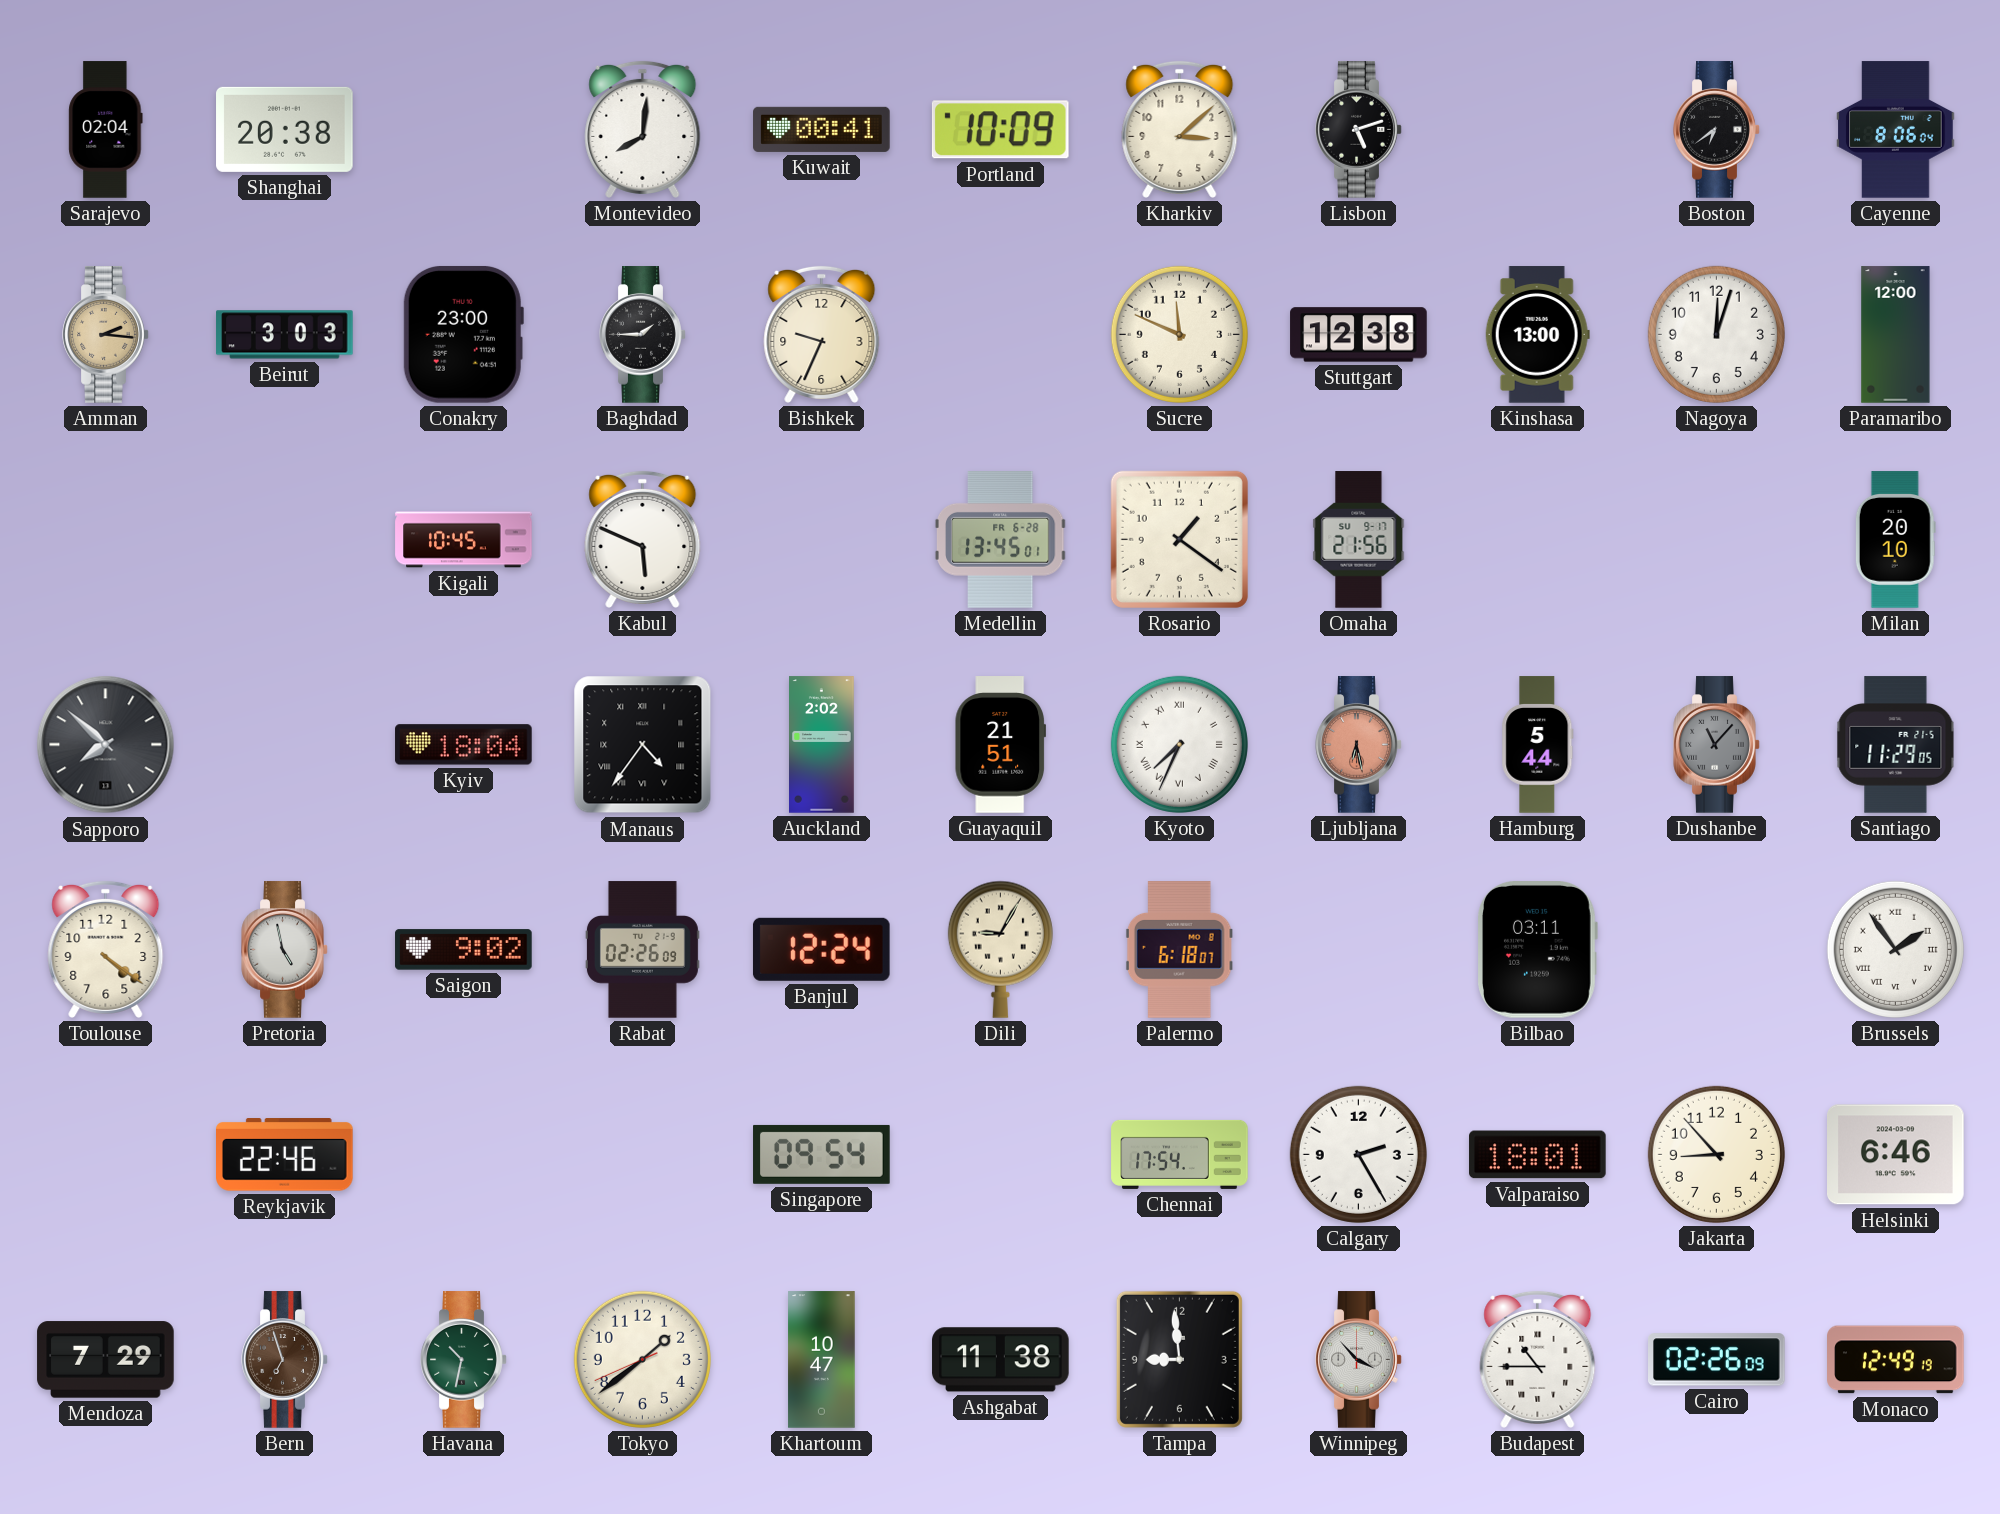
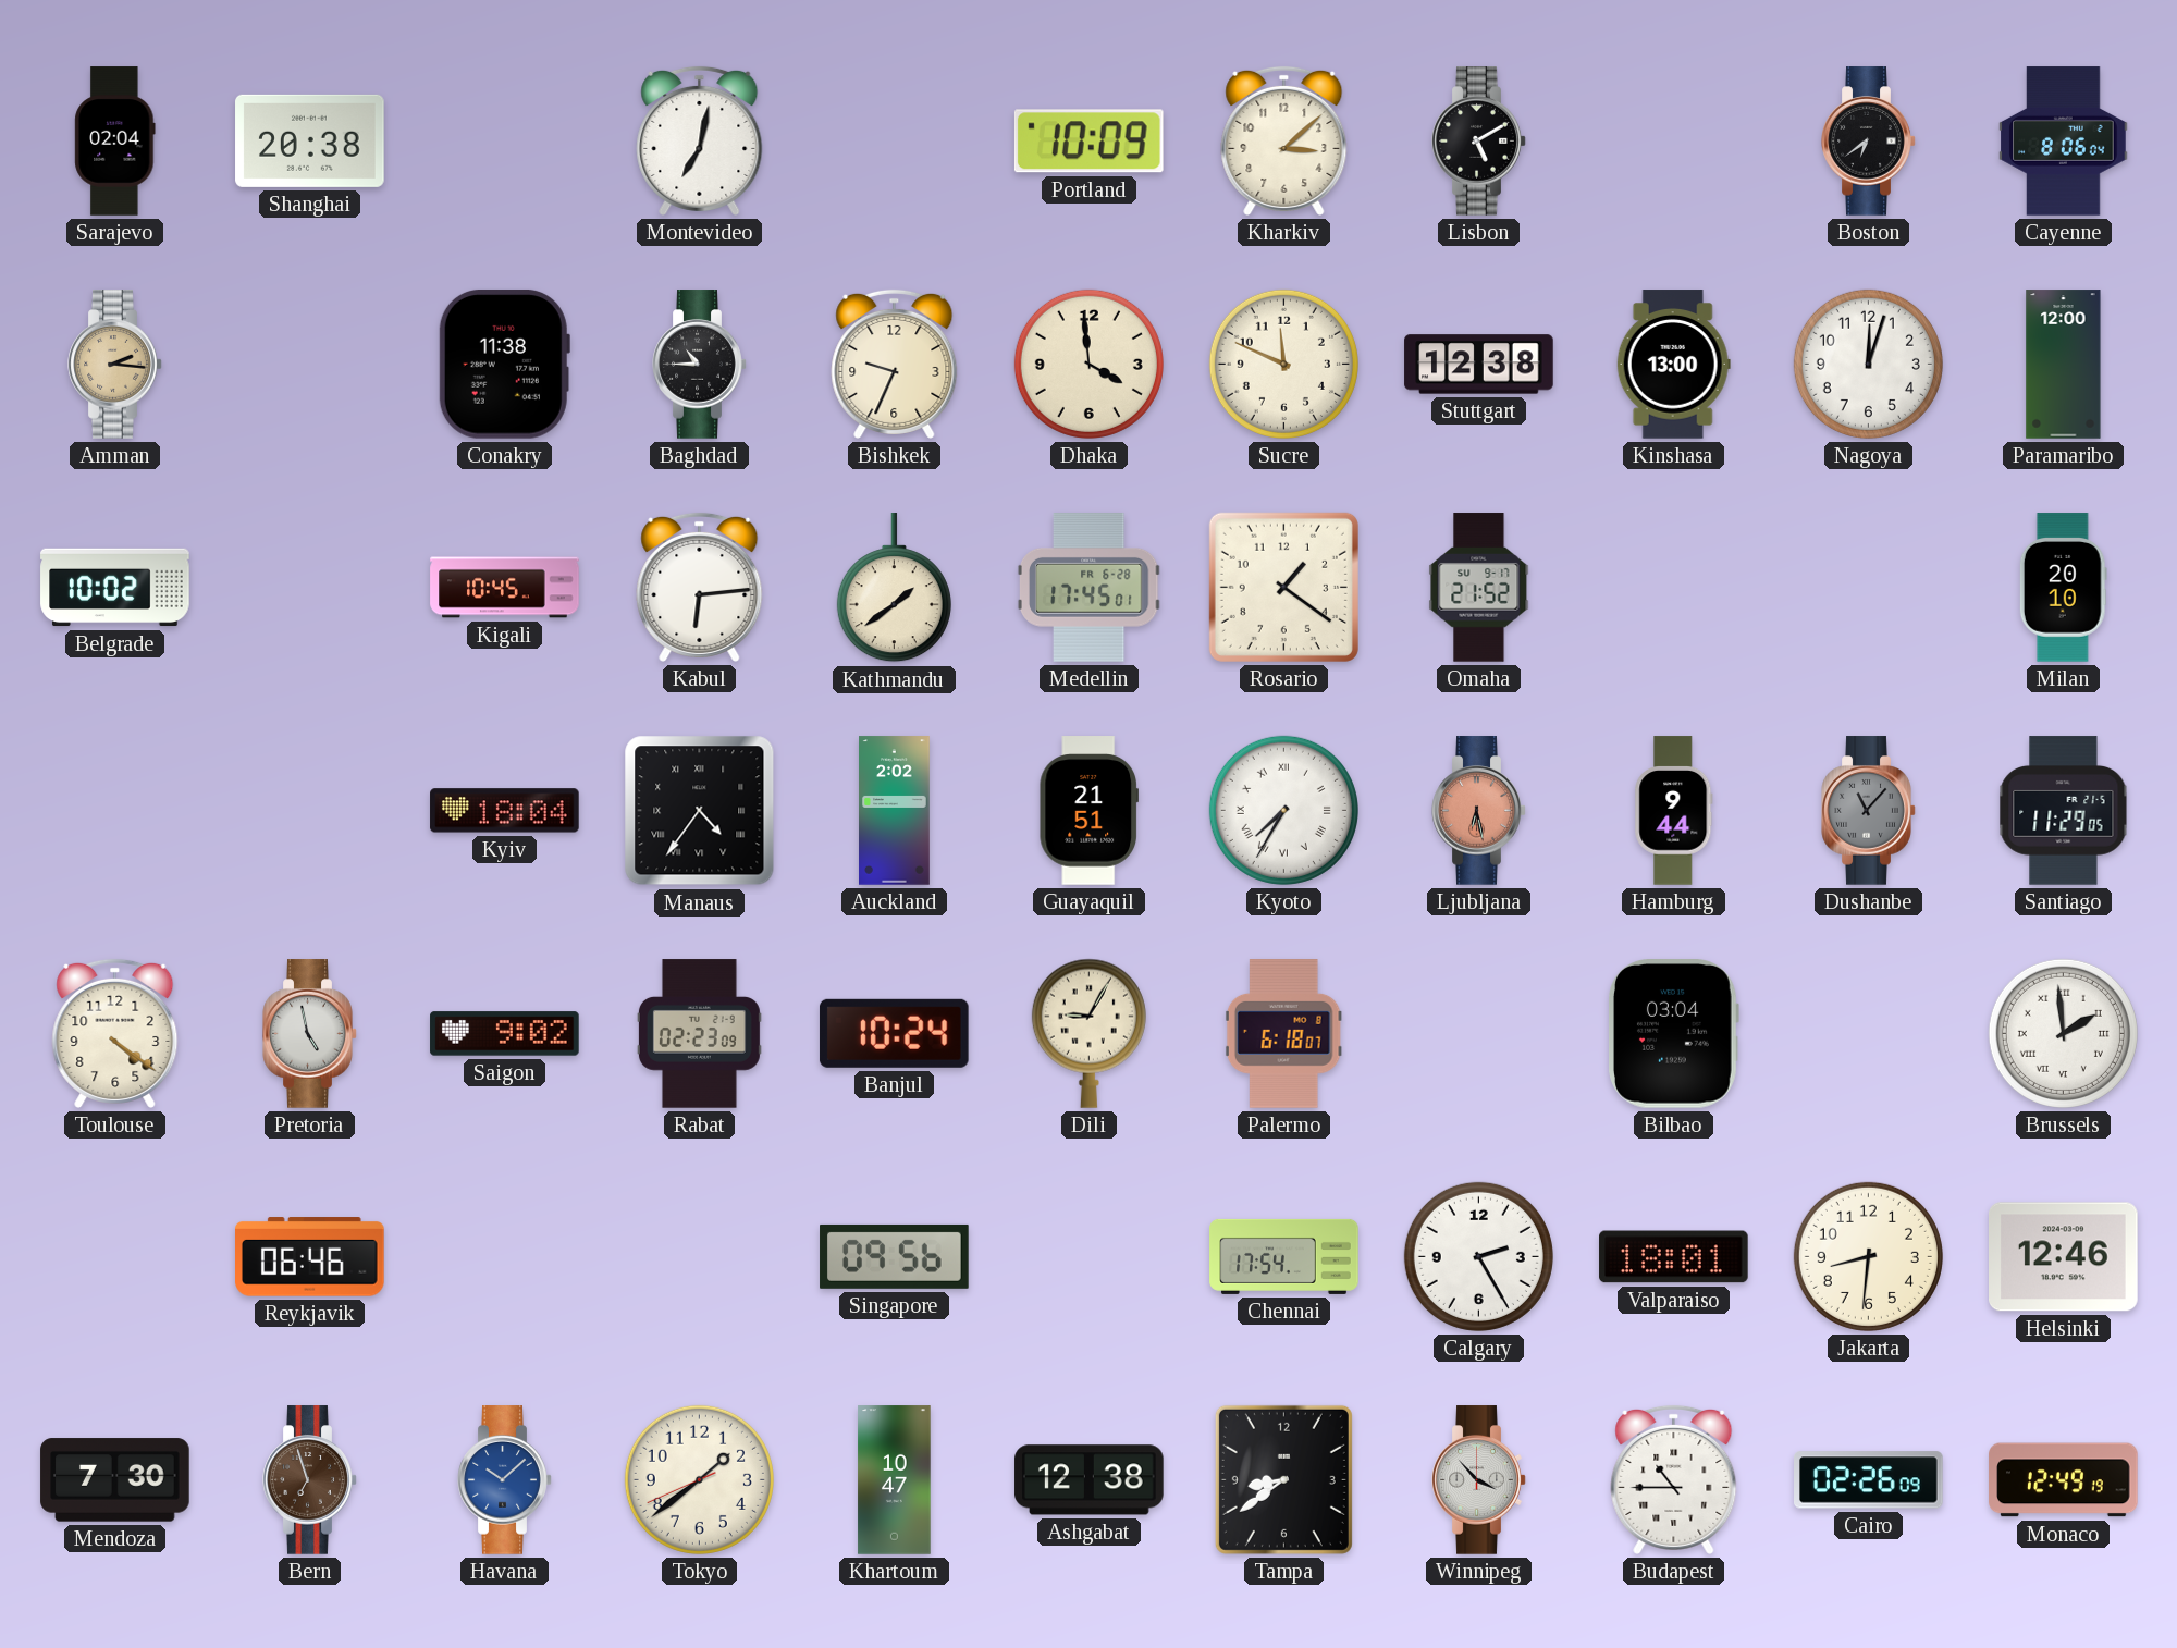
Montevideo: 8:01 -> 7:02 (700, 140)
Kuwait: 00:41 -> none (822, 129)
Lisbon: 5:12 -> 5:10 (1479, 142)
Beirut: 3:03 -> none (285, 335)
Conakry: 23:00 -> 11:38 (504, 364)
Baghdad: 1:45 -> 10:45 (700, 365)
Dhaka: none -> 3:59 (1088, 364)
Belgrade: none -> 10:02 (115, 588)
Kabul: 5:49 -> 6:14 (700, 587)
Kathmandu: none -> 1:39 (894, 588)
Medellin: 13:45 -> 17:45 (1088, 588)
Omaha: 21:56 -> 21:52 (1479, 588)
Sapporo: 7:52 -> none (106, 745)
Kyoto: 7:34 -> 7:35 (1283, 810)
Hamburg: 5:44 -> 9:44 (1674, 811)
Rabat: 02:26 -> 02:23 (699, 1034)
Banjul: 12:24 -> 10:24 (894, 1033)
Bilbao: 03:11 -> 03:04 (1673, 1034)
Brussels: 1:54 -> 1:59 (2063, 1033)
Reykjavik: 22:46 -> 06:46 (310, 1257)
Singapore: 09:54 -> 09:56 (895, 1256)
Jakarta: 8:53 -> 8:31 (1868, 1256)
Helsinki: 6:46 -> 12:46 (2064, 1257)
Mendoza: 7:29 -> 7:30 (115, 1480)
Havana: 10:32 -> 10:08 (505, 1480)
Havana dial: green -> blue (505, 1480)
Ashgabat: 11:38 -> 12:38 (1090, 1480)
Tampa: 8:59 -> 8:39 (1283, 1479)
